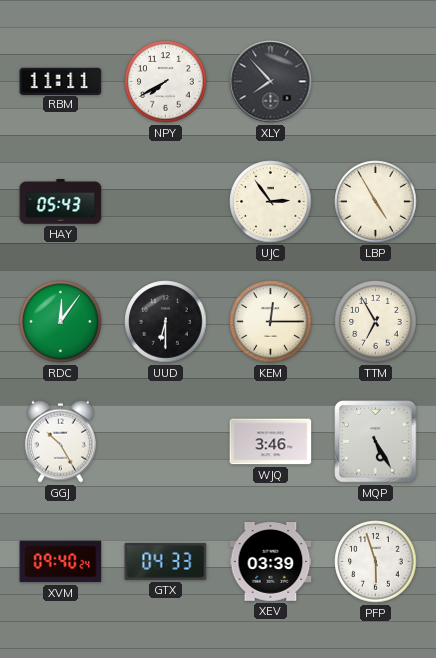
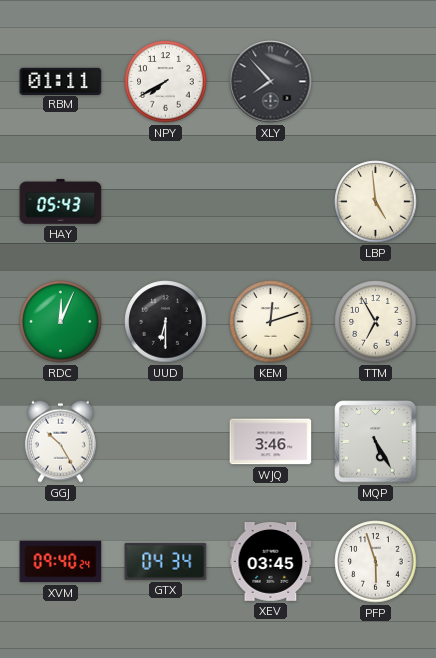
RBM: 11:11 -> 01:11 (61, 81)
UJC: 2:54 -> none (271, 202)
LBP: 4:55 -> 4:59 (376, 202)
RDC: 12:06 -> 12:04 (61, 322)
KEM: 12:15 -> 12:12 (271, 322)
GTX: 04:33 -> 04:34 (166, 561)
XEV: 03:39 -> 03:45 (271, 562)
